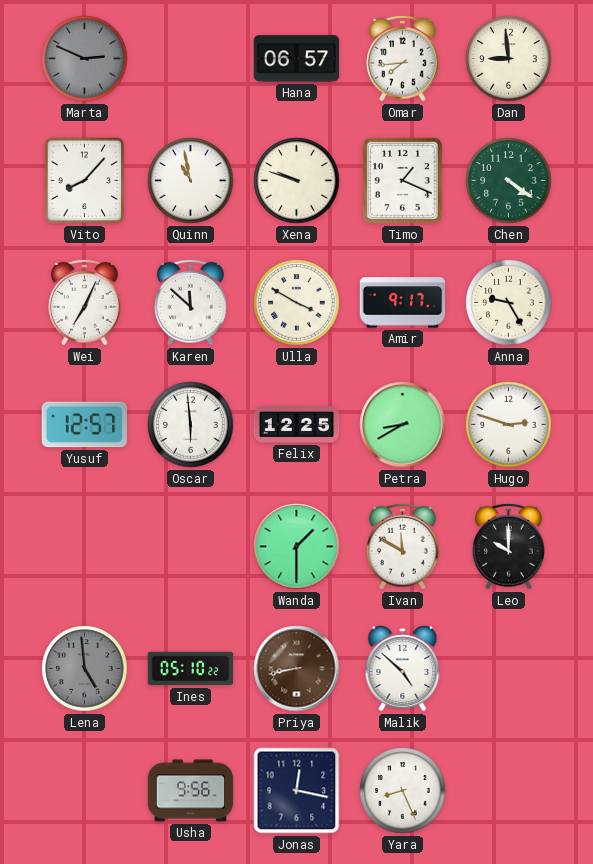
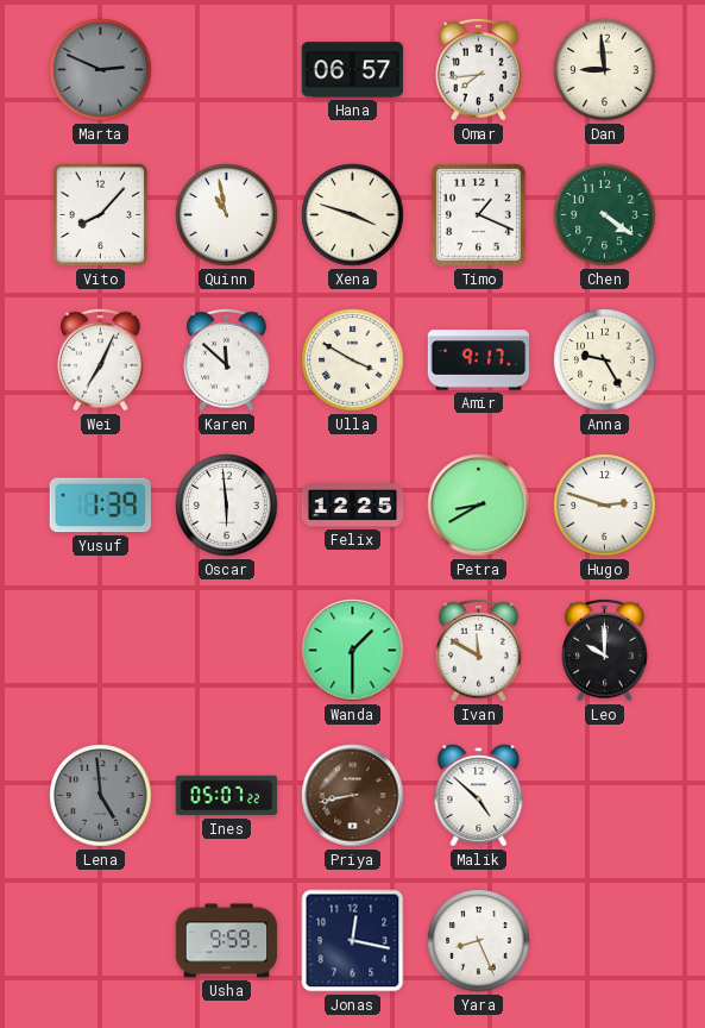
Xena: 9:48 -> 3:48 (353, 215)
Yusuf: 12:57 -> 1:39 (100, 506)
Ines: 05:10 -> 05:07 (227, 796)
Usha: 9:56 -> 9:59 (227, 941)
